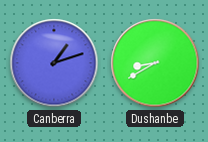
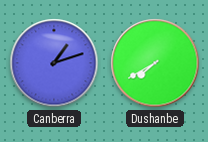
Dushanbe: 8:40 -> 7:40 (155, 63)
